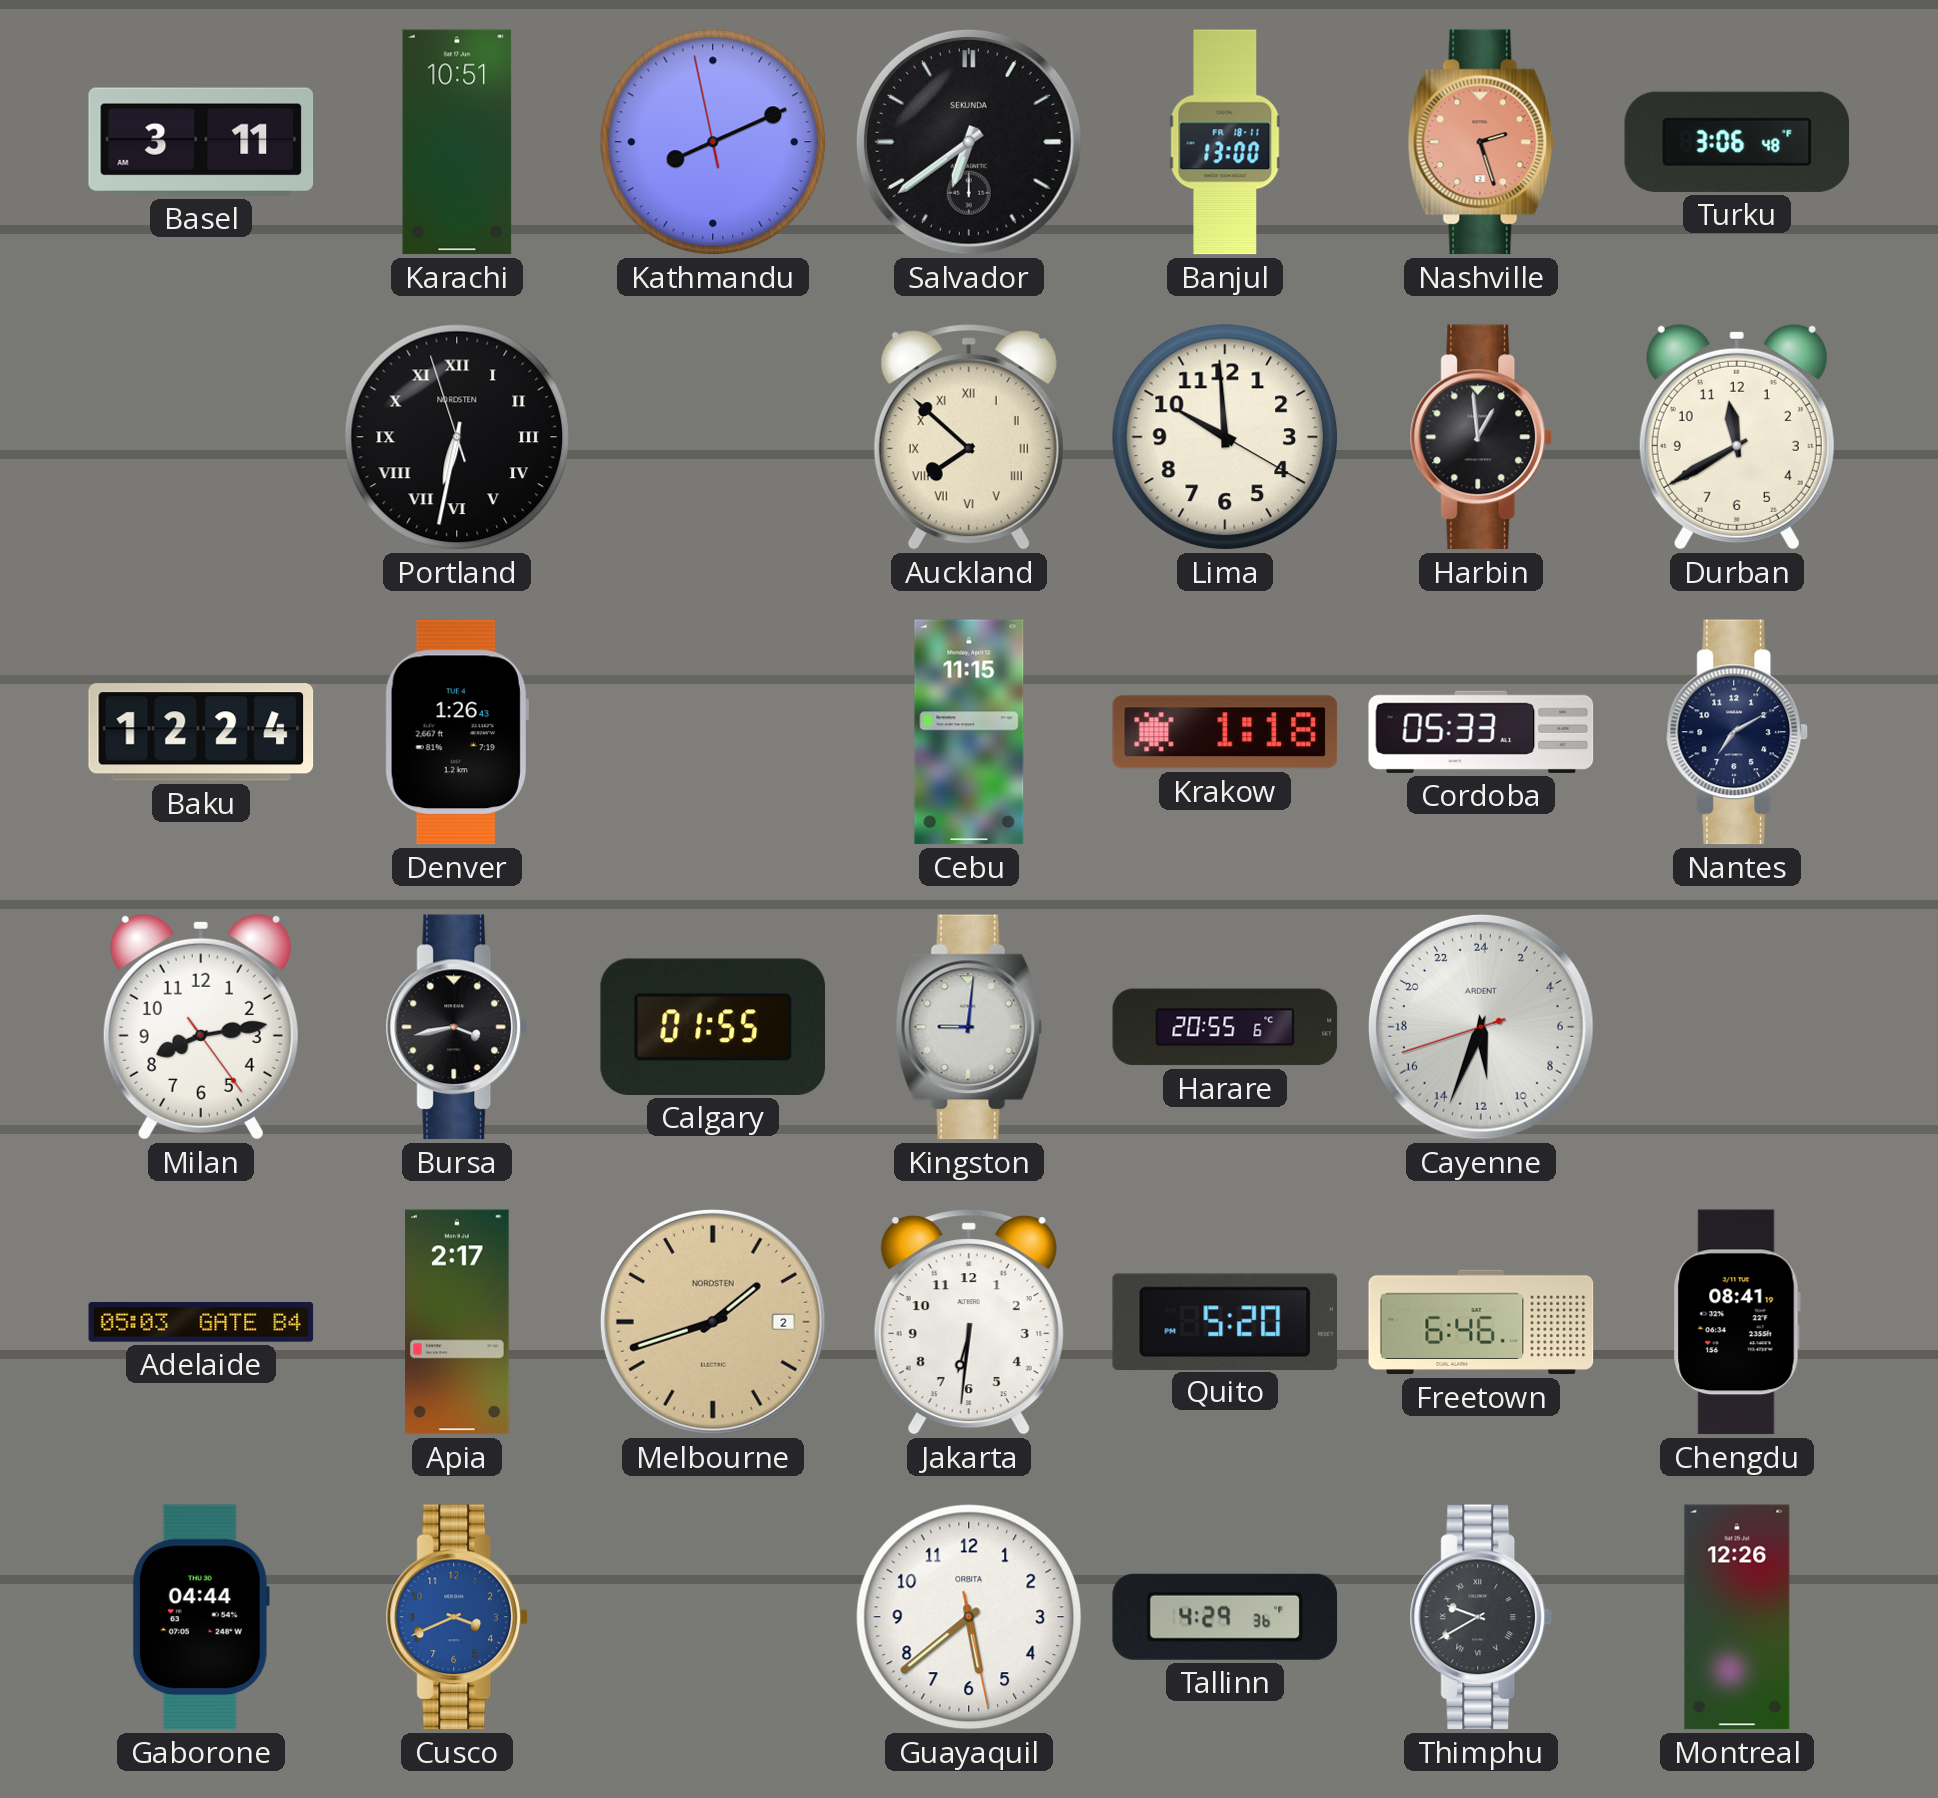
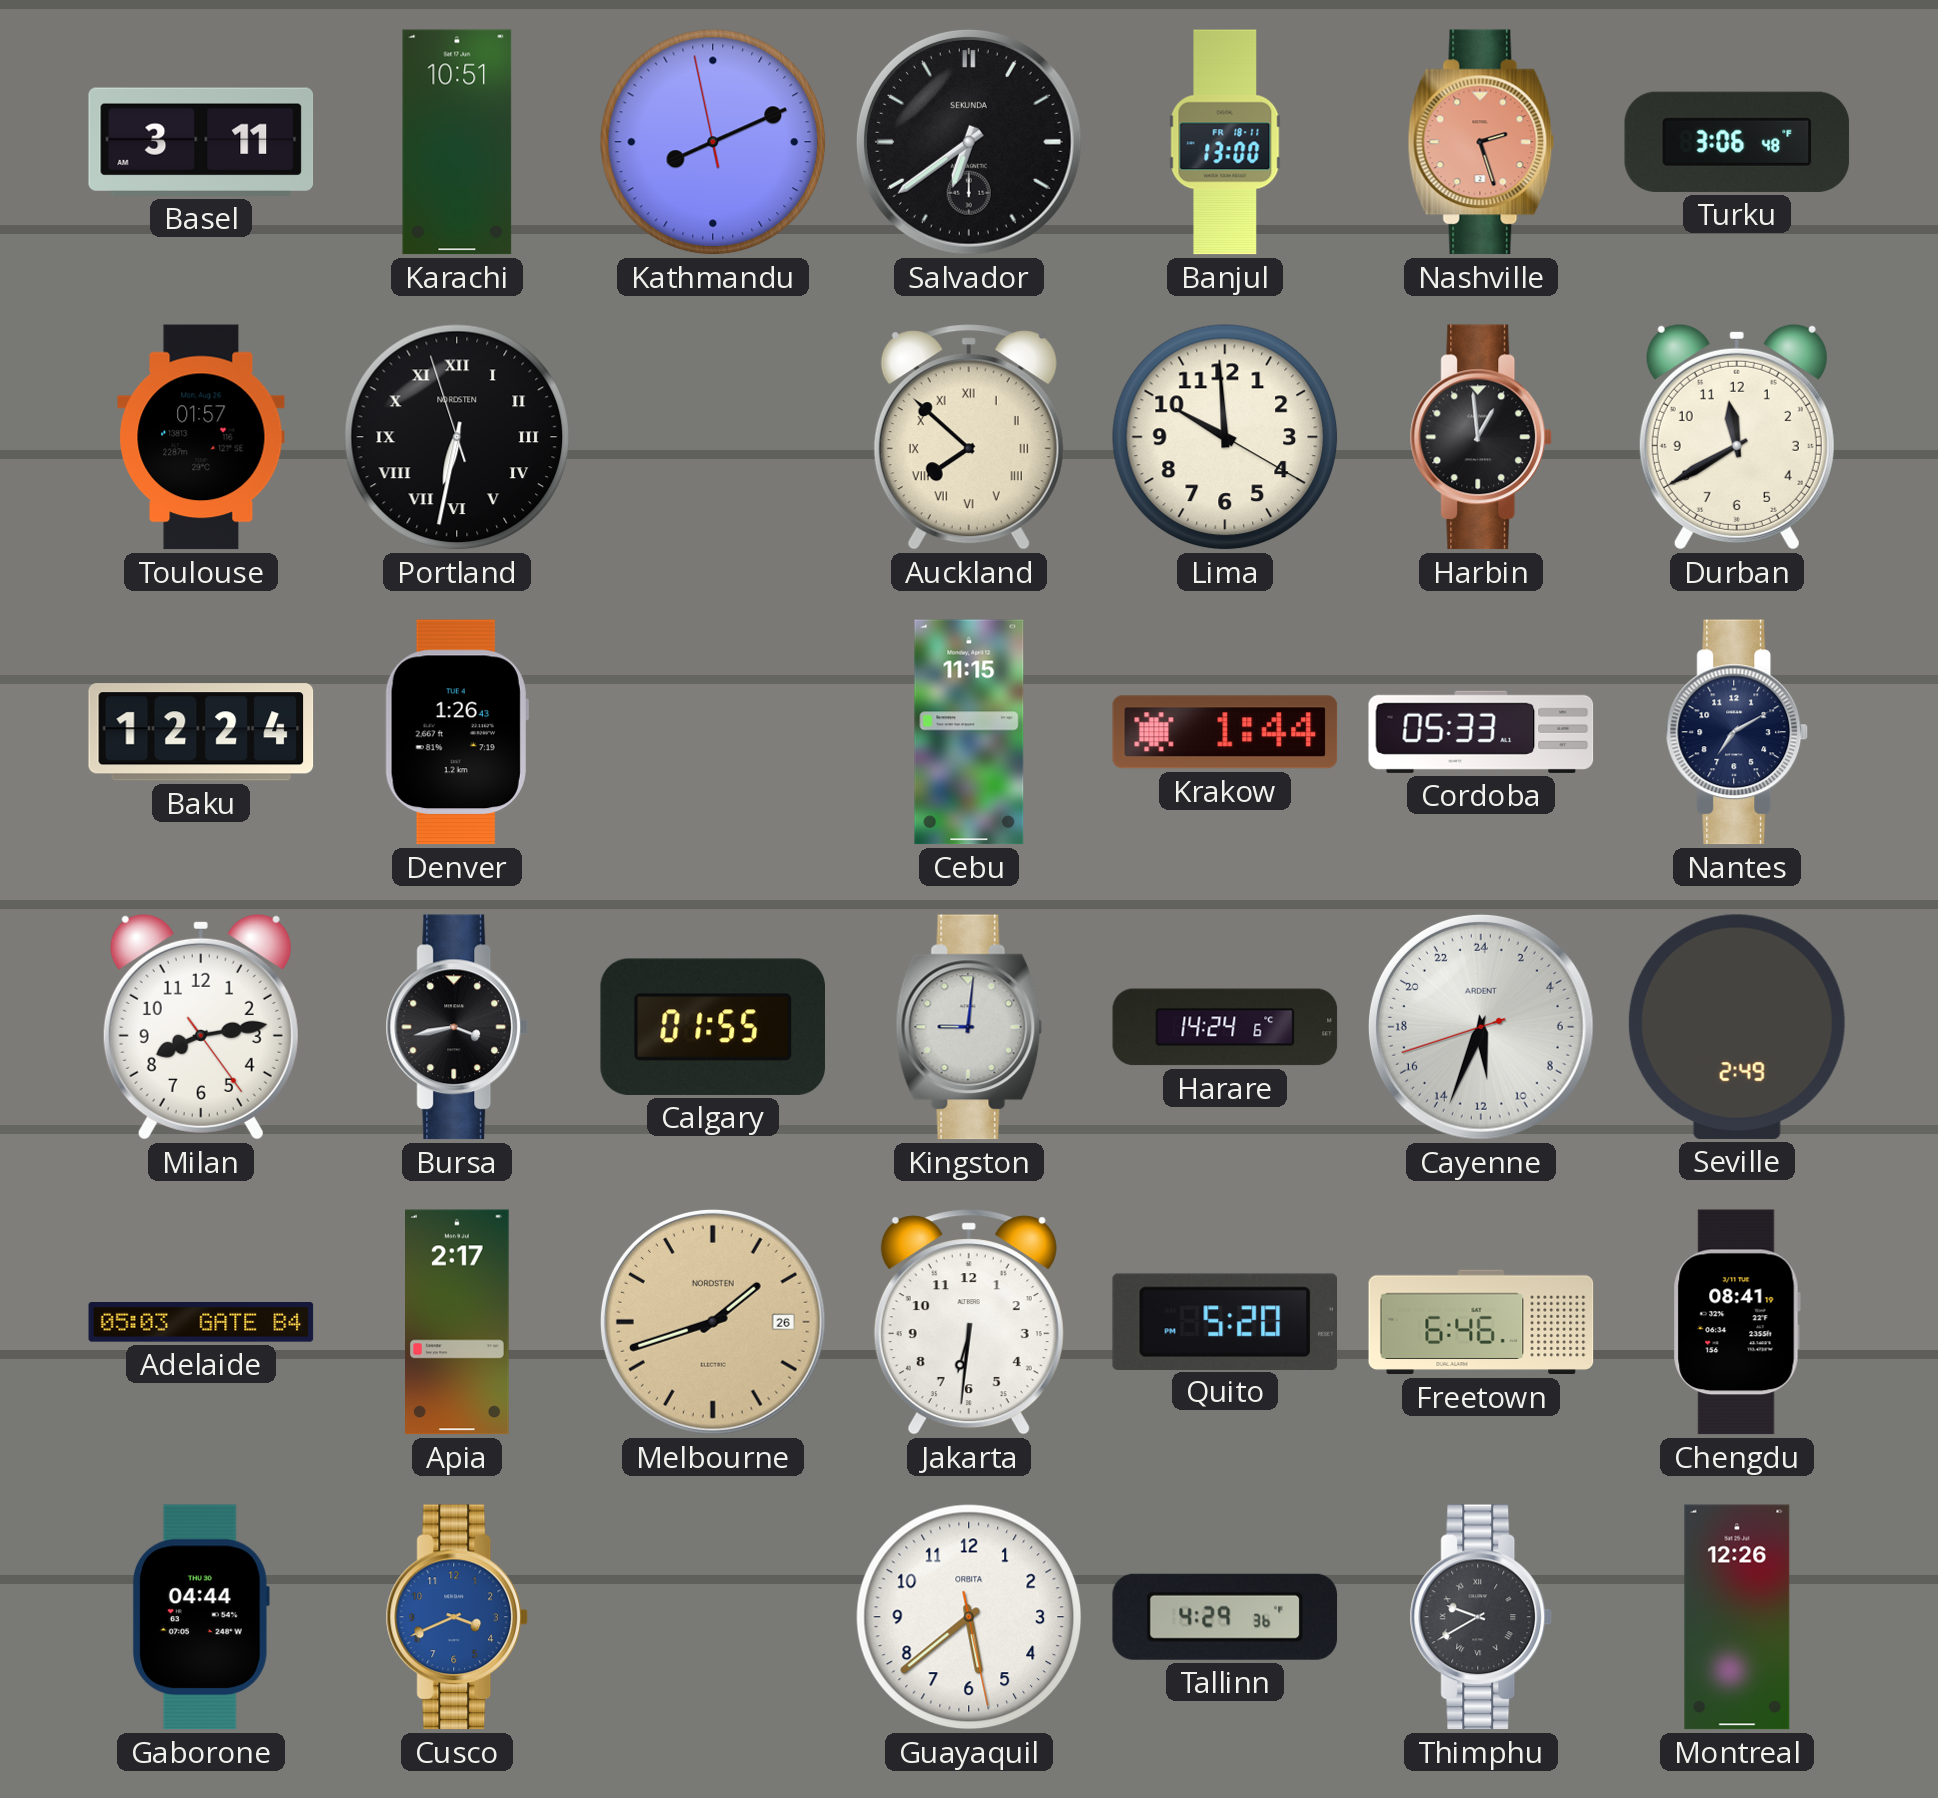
Toulouse: none -> 01:57 (201, 437)
Krakow: 1:18 -> 1:44 (1225, 732)
Harare: 20:55 -> 14:24 (1225, 1027)
Seville: none -> 2:49 (1737, 1027)
Melbourne date: 2 -> 26 (713, 1322)
